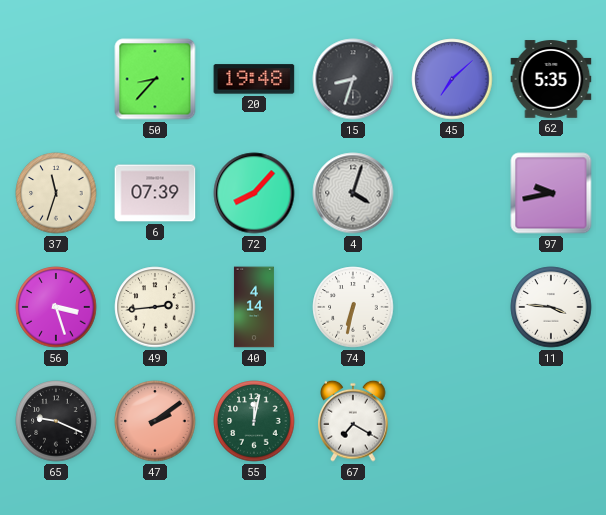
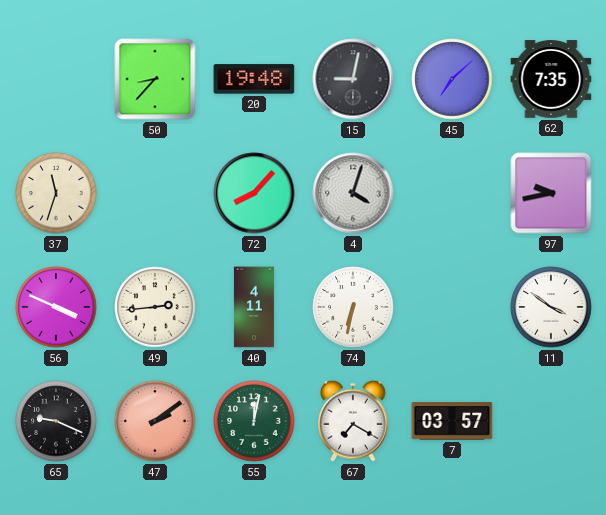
15: 8:33 -> 9:02 (353, 79)
62: 5:35 -> 7:35 (551, 79)
6: 07:39 -> none (155, 193)
56: 3:27 -> 3:49 (56, 307)
40: 4:14 -> 4:11 (254, 307)
11: 3:46 -> 3:51 (551, 307)
7: none -> 03:57 (452, 421)
